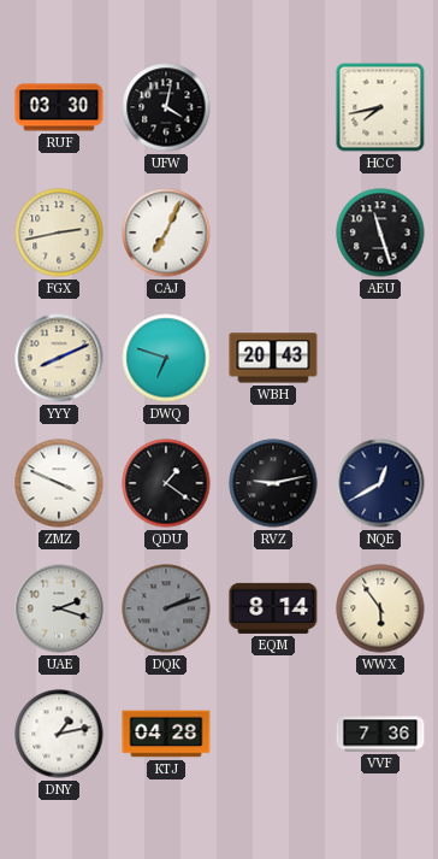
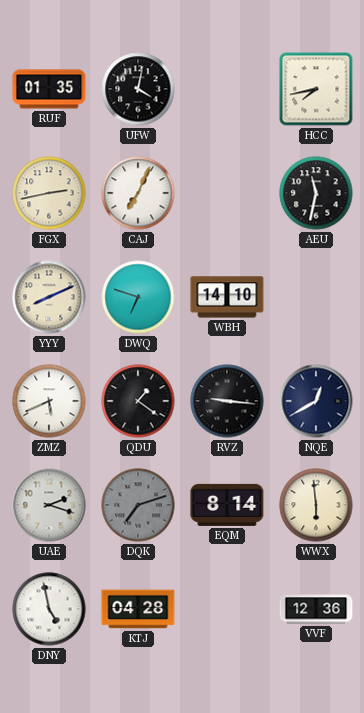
RUF: 03:30 -> 01:35 (49, 89)
AEU: 11:27 -> 11:32 (316, 193)
WBH: 20:43 -> 14:10 (227, 297)
ZMZ: 3:49 -> 5:41 (49, 401)
RVZ: 9:13 -> 9:16 (227, 401)
DQK: 2:12 -> 7:12 (138, 505)
WWX: 5:54 -> 5:59 (316, 505)
DNY: 1:13 -> 4:58 (49, 609)
VVF: 7:36 -> 12:36 (316, 609)
